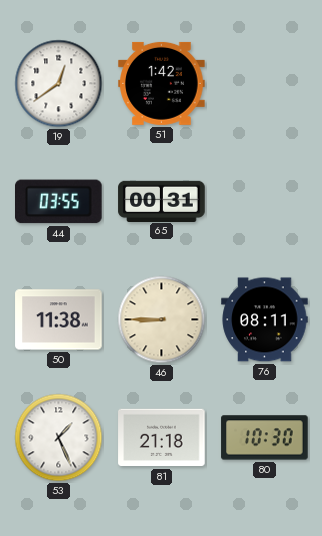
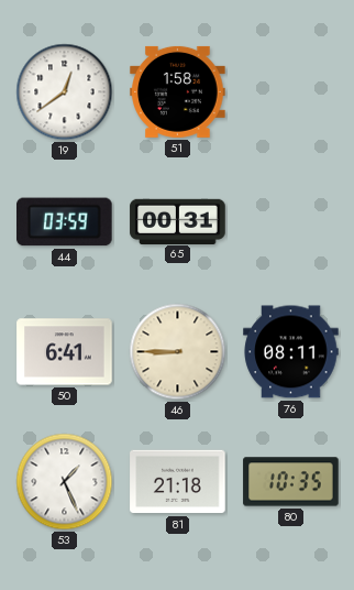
51: 1:42 -> 1:58 (178, 91)
44: 03:55 -> 03:59 (65, 222)
50: 11:38 -> 6:41 (65, 352)
80: 10:30 -> 10:35 (291, 482)
